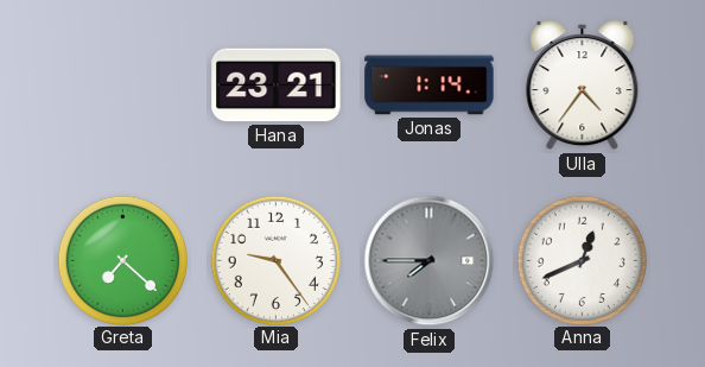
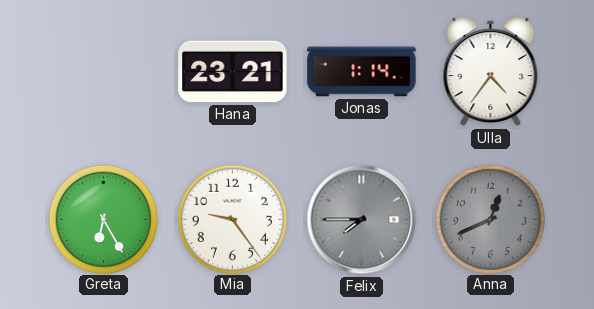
Greta: 7:22 -> 6:25 (103, 219)
Anna dial: white -> grey (490, 219)
